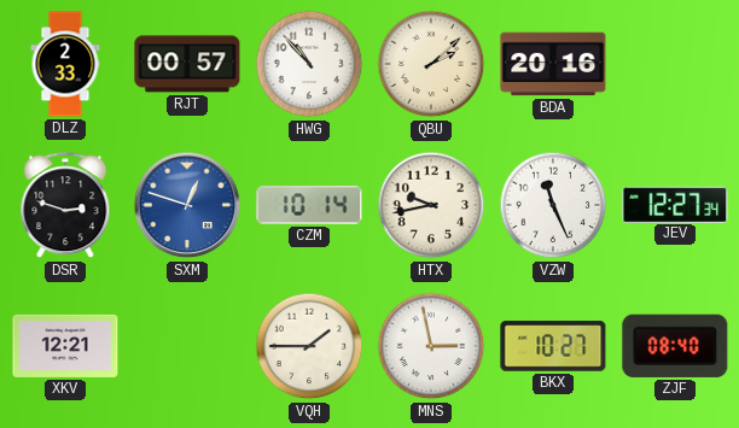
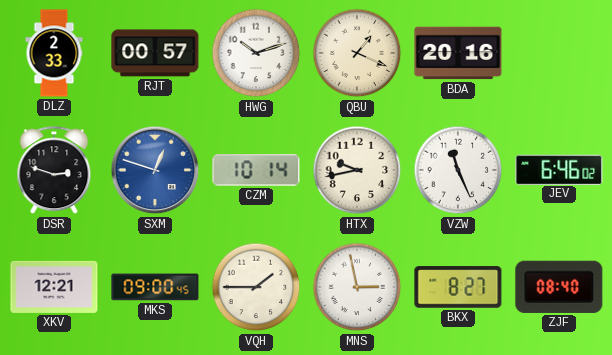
HWG: 10:53 -> 10:12 (256, 53)
QBU: 2:08 -> 1:19 (357, 53)
JEV: 12:27 -> 6:46 (559, 169)
MKS: none -> 09:00 (155, 287)
BKX: 10:27 -> 8:27 (458, 287)
